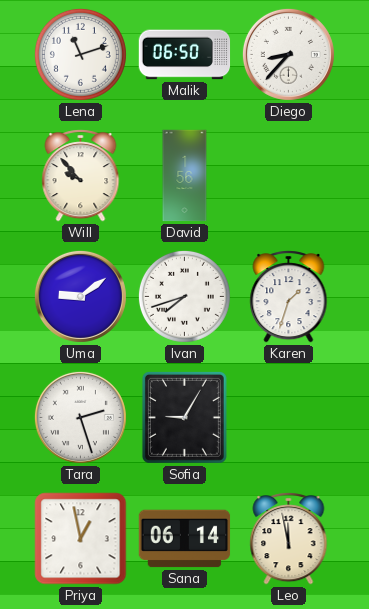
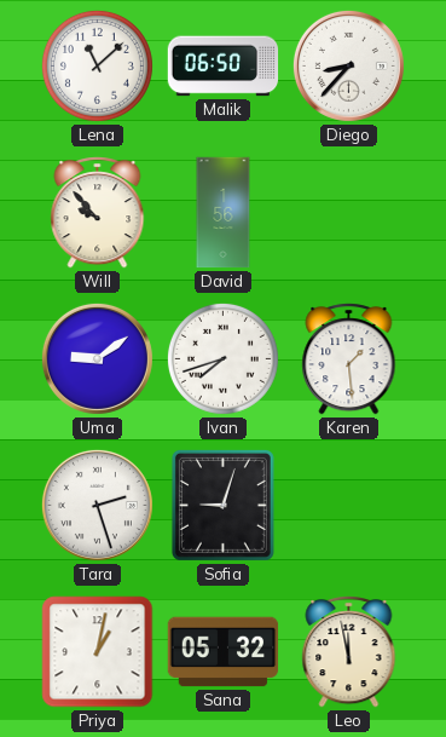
Lena: 11:12 -> 11:08 (97, 65)
Karen: 1:33 -> 1:29 (349, 359)
Sofia: 9:05 -> 9:03 (222, 505)
Priya: 12:58 -> 1:02 (98, 652)
Sana: 06:14 -> 05:32 (224, 652)
